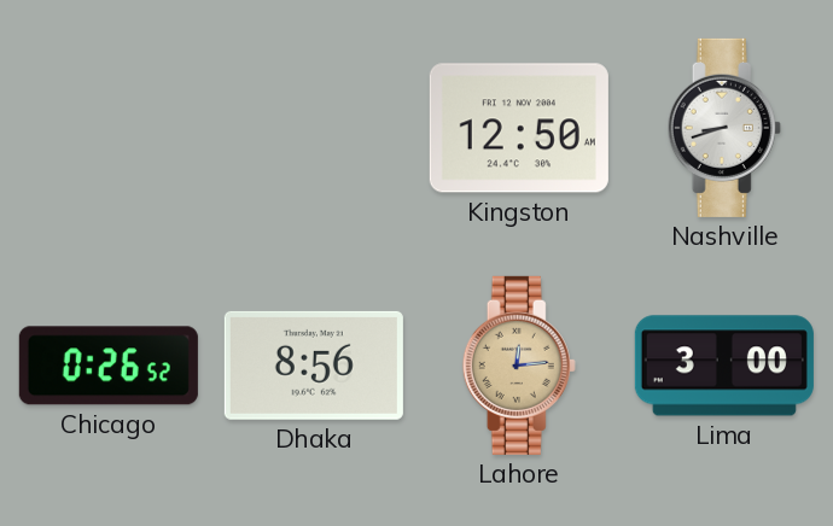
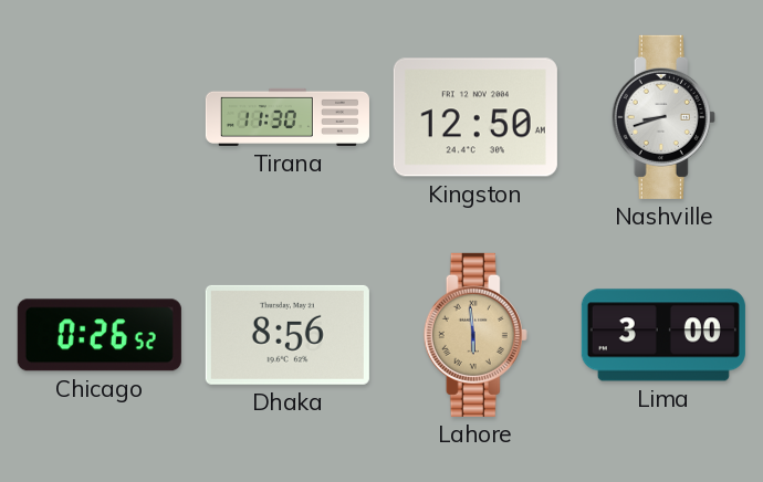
Tirana: none -> 11:30 (288, 117)
Lahore: 12:14 -> 5:59 (475, 335)
